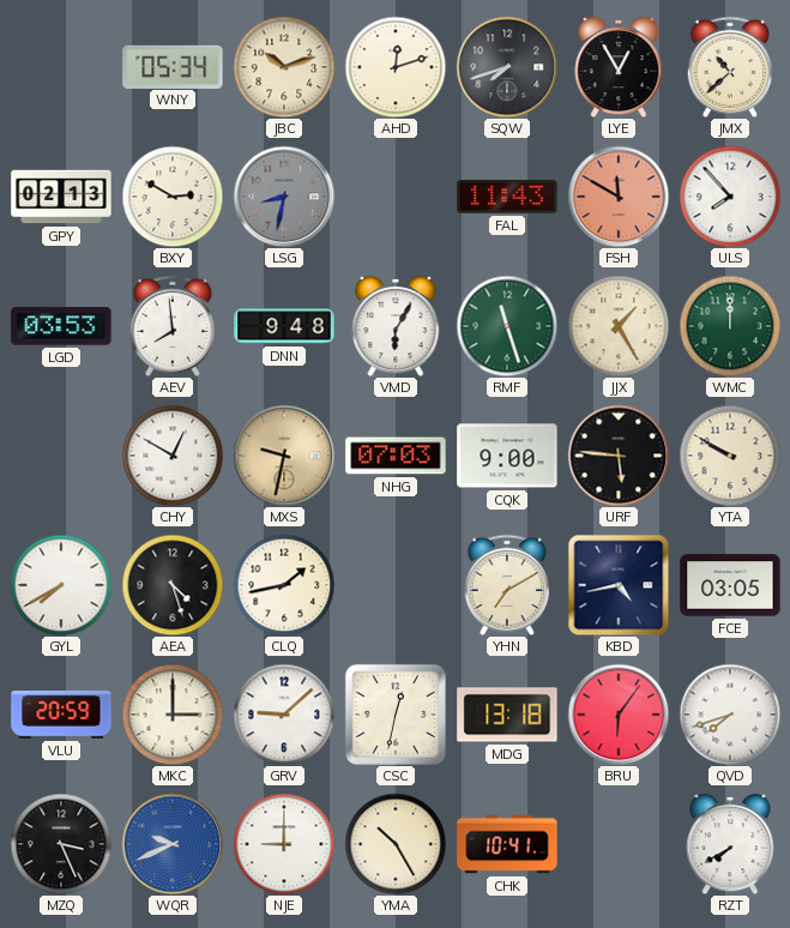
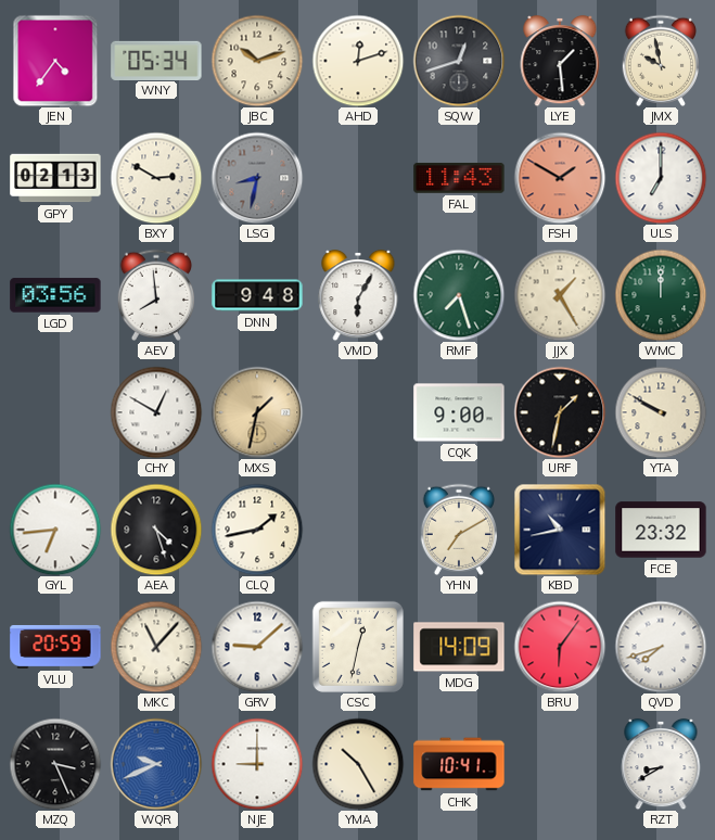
JEN: none -> 4:36 (55, 61)
SQW: 7:42 -> 12:42 (459, 61)
LYE: 12:55 -> 1:29 (560, 61)
JMX: 10:38 -> 9:58 (660, 61)
FSH: 11:50 -> 1:50 (560, 178)
ULS: 7:53 -> 7:00 (661, 178)
LGD: 03:53 -> 03:56 (55, 295)
RMF: 11:27 -> 7:27 (459, 295)
MXS: 9:32 -> 1:32 (257, 412)
NHG: 07:03 -> none (396, 456)
URF: 5:46 -> 1:32 (560, 412)
GYL: 7:40 -> 6:44 (55, 530)
KBD: 4:43 -> 10:43 (560, 530)
FCE: 03:05 -> 23:32 (661, 530)
MKC: 3:00 -> 11:07 (156, 647)
MDG: 13:18 -> 14:09 (459, 647)
RZT: 7:40 -> 8:40 (661, 764)
